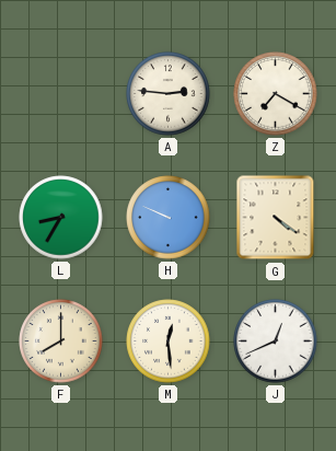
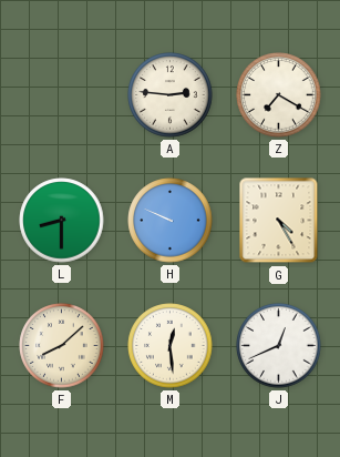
L: 8:35 -> 8:30 (62, 221)
G: 4:21 -> 4:25 (279, 221)
F: 8:00 -> 8:08 (62, 346)
